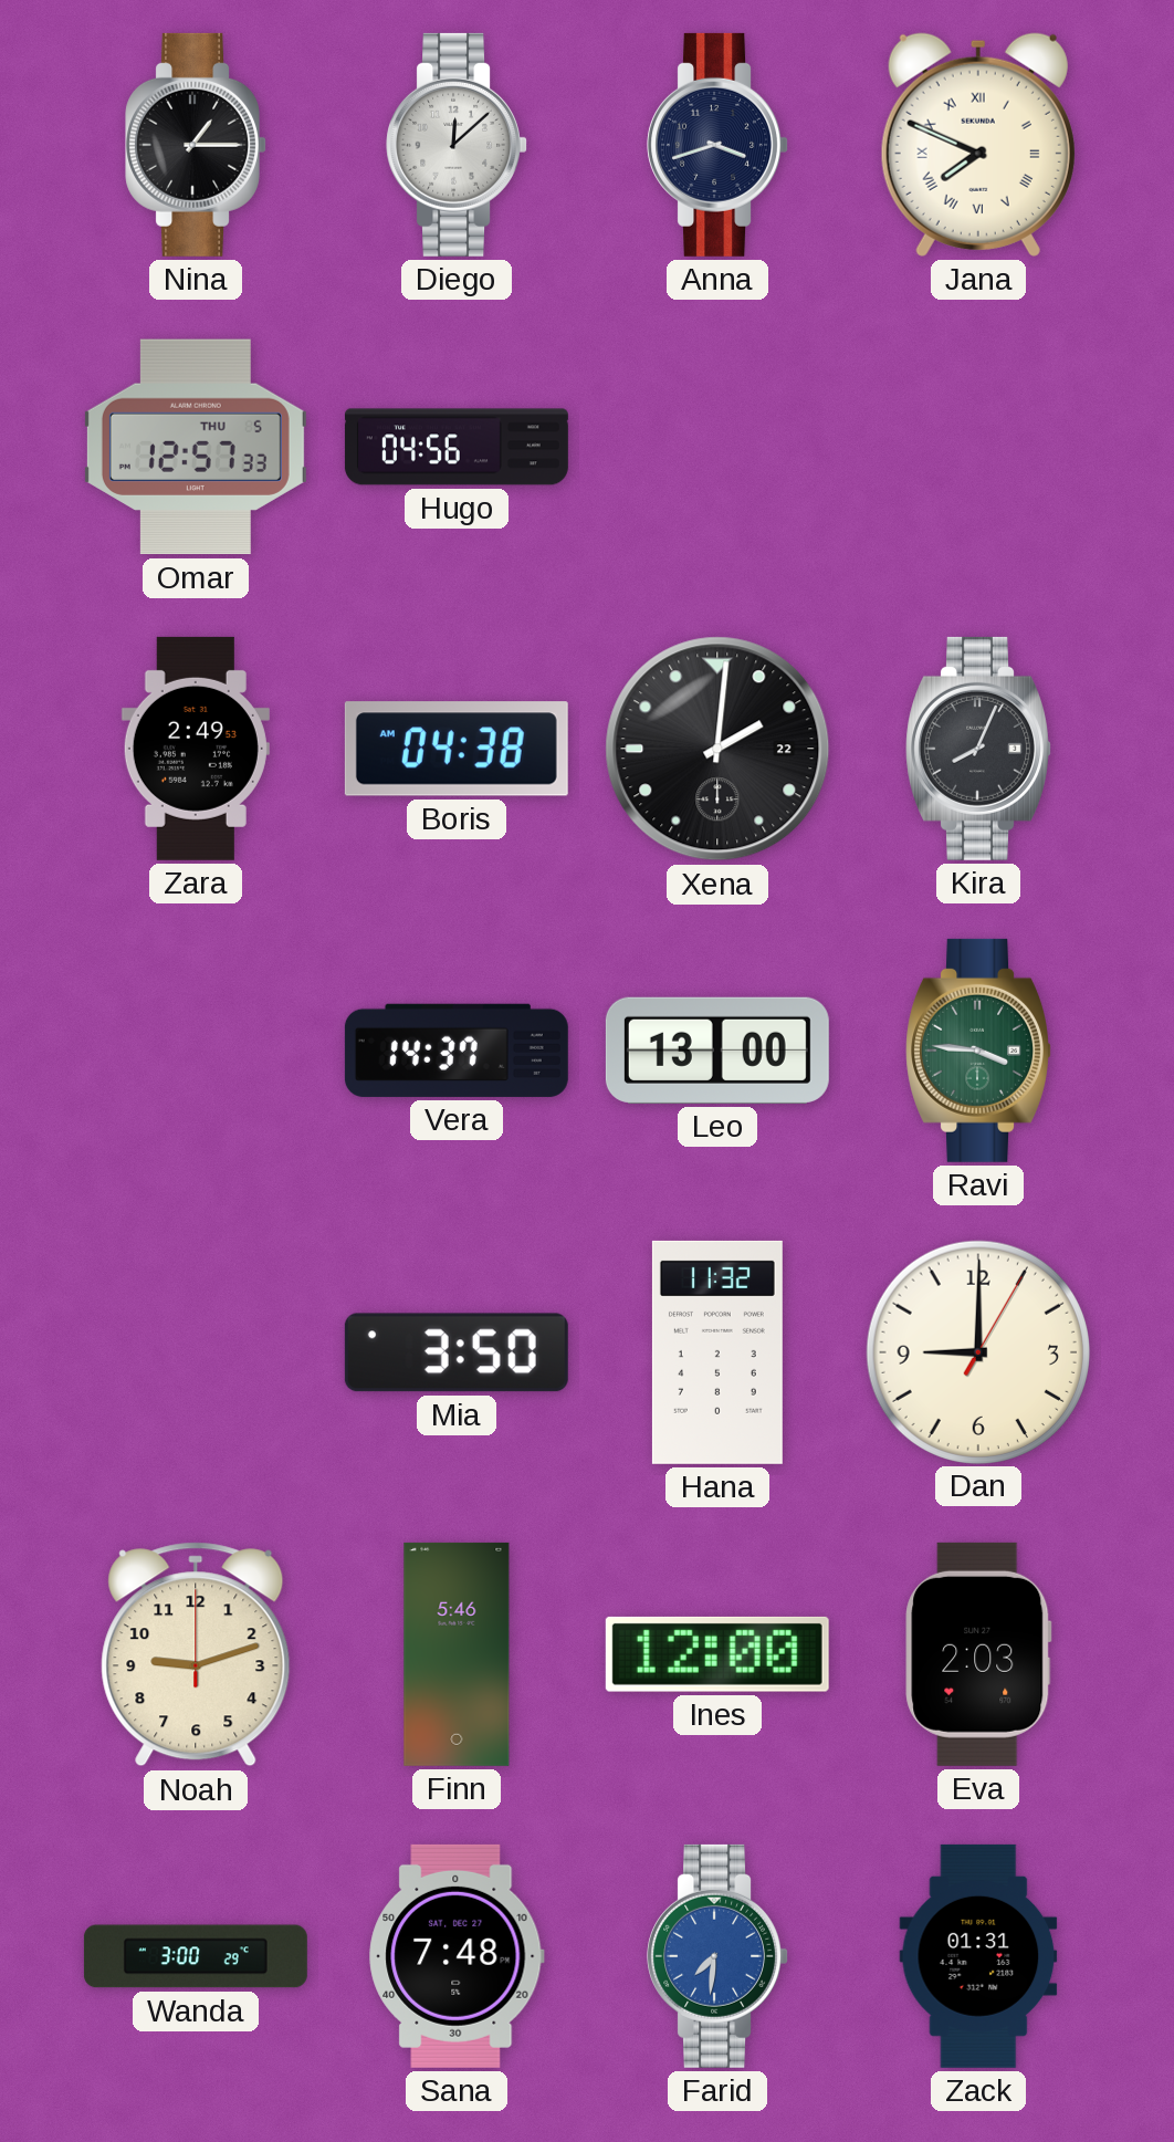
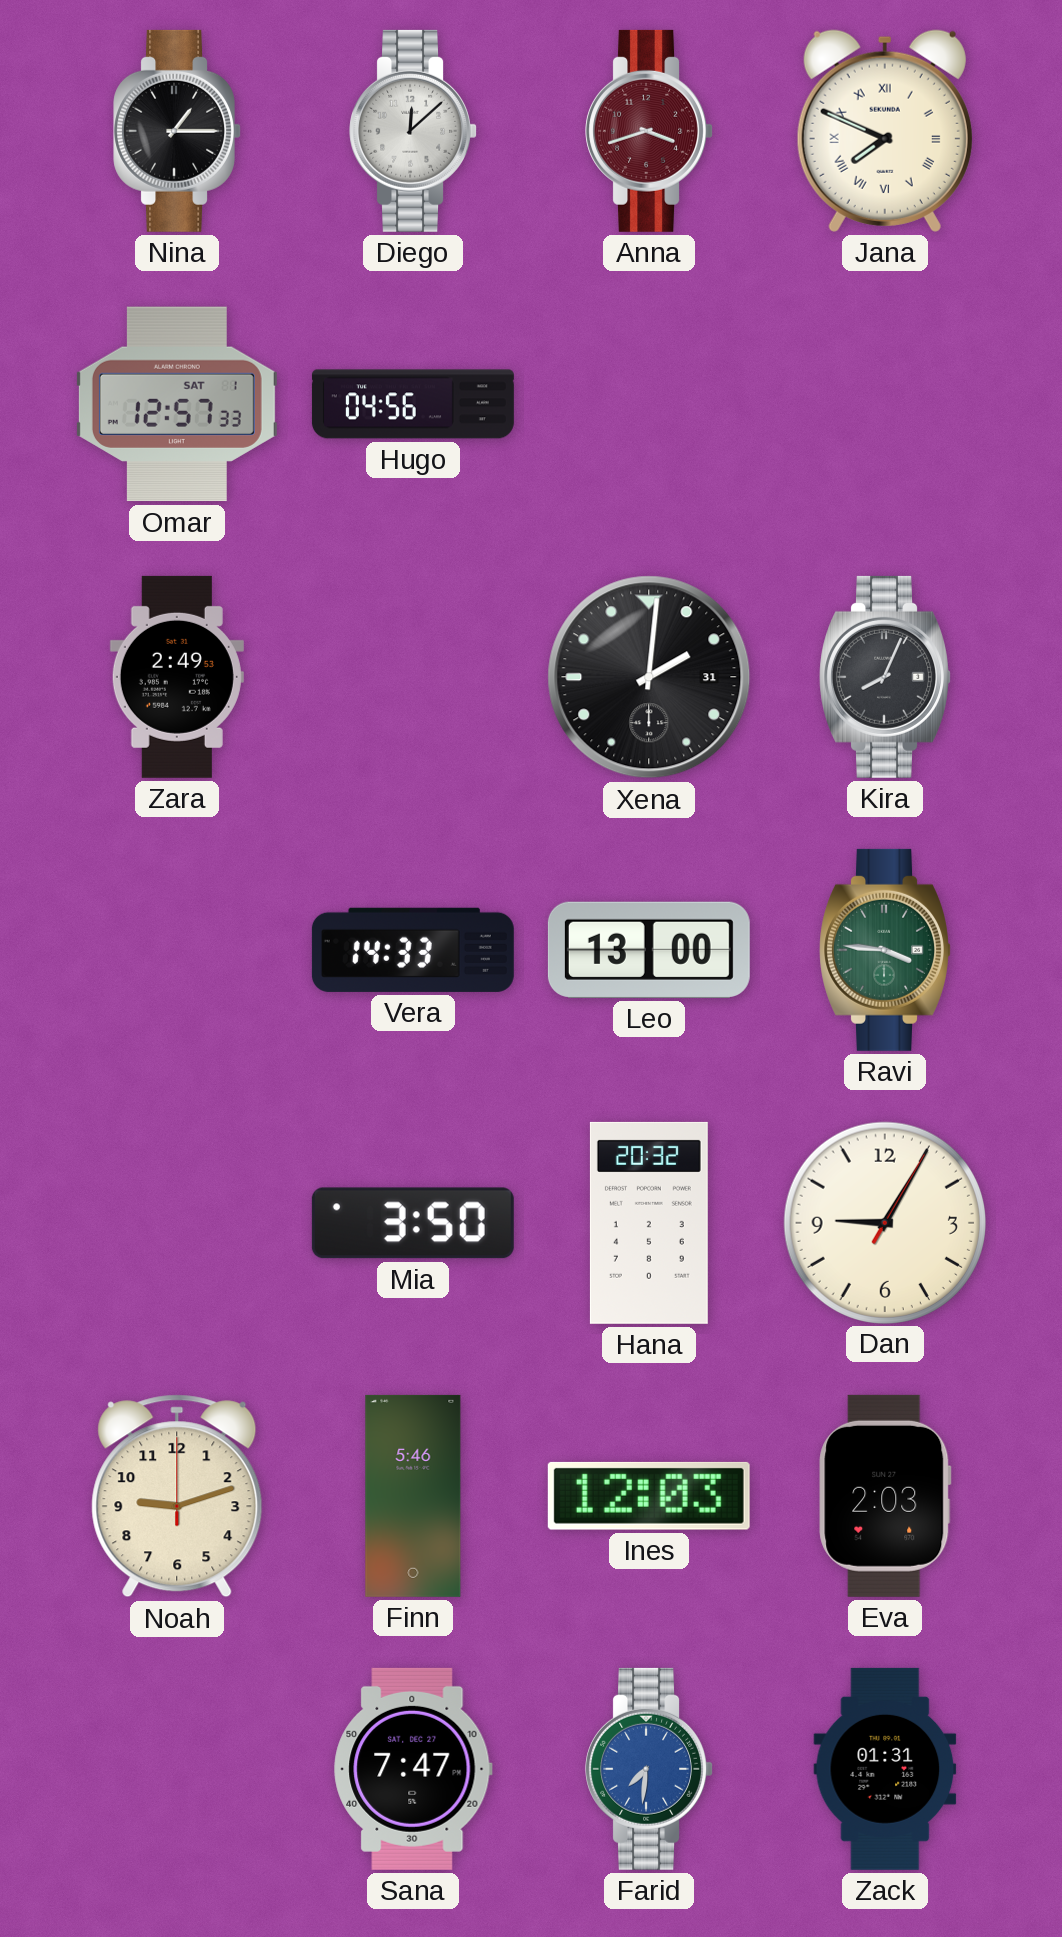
Anna dial: navy -> burgundy (649, 131)
Omar date: THU 5 -> SAT 1 (177, 404)
Boris: 04:38 -> none (457, 749)
Xena date: 22 -> 31 (649, 677)
Vera: 14:37 -> 14:33 (413, 950)
Hana: 11:32 -> 20:32 (649, 1223)
Dan: 9:00 -> 9:05 (884, 1222)
Ines: 12:00 -> 12:03 (649, 1496)
Wanda: 3:00 -> none (196, 1956)
Sana: 7:48 -> 7:47 (413, 1769)
